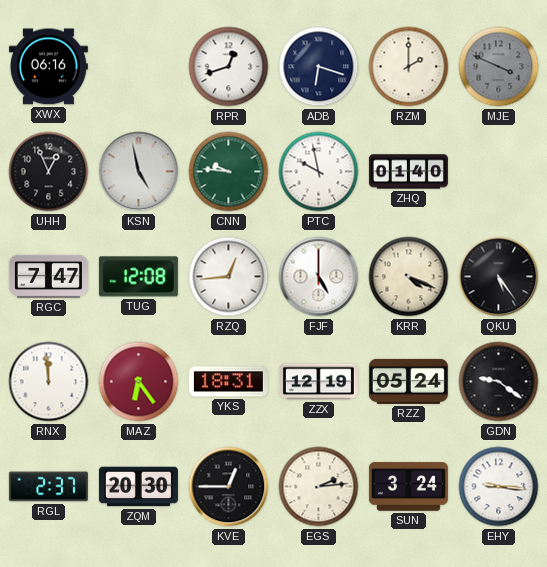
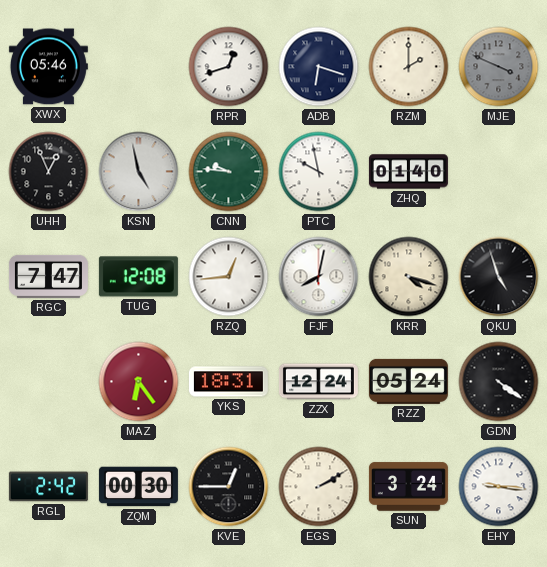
XWX: 06:16 -> 05:46 (48, 67)
FJF: 5:00 -> 8:02 (319, 277)
KRR: 4:19 -> 4:18 (409, 277)
QKU: 5:24 -> 4:57 (499, 277)
RNX: 11:59 -> none (49, 382)
ZZX: 12:19 -> 12:24 (318, 382)
GDN: 9:21 -> 4:21 (499, 382)
RGL: 2:37 -> 2:42 (48, 487)
ZQM: 20:30 -> 00:30 (138, 487)
EGS: 2:14 -> 2:10 (319, 487)
